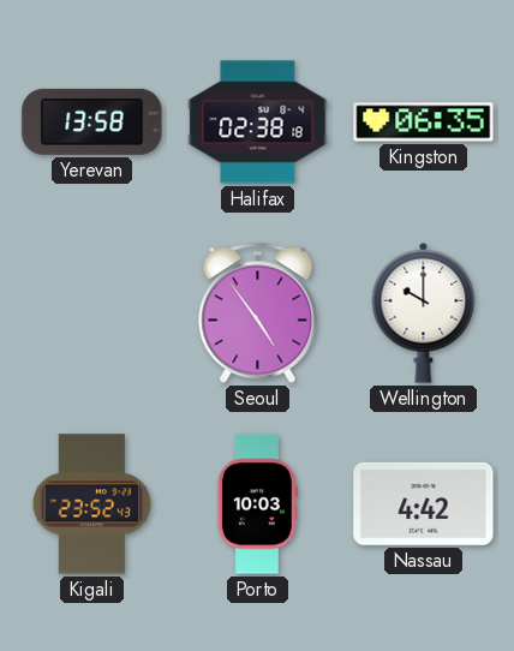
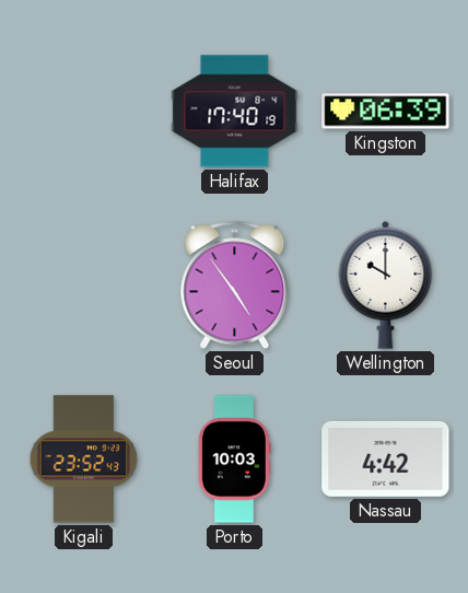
Yerevan: 13:58 -> none (92, 121)
Halifax: 02:38 -> 17:40 (235, 112)
Kingston: 06:35 -> 06:39 (386, 112)
